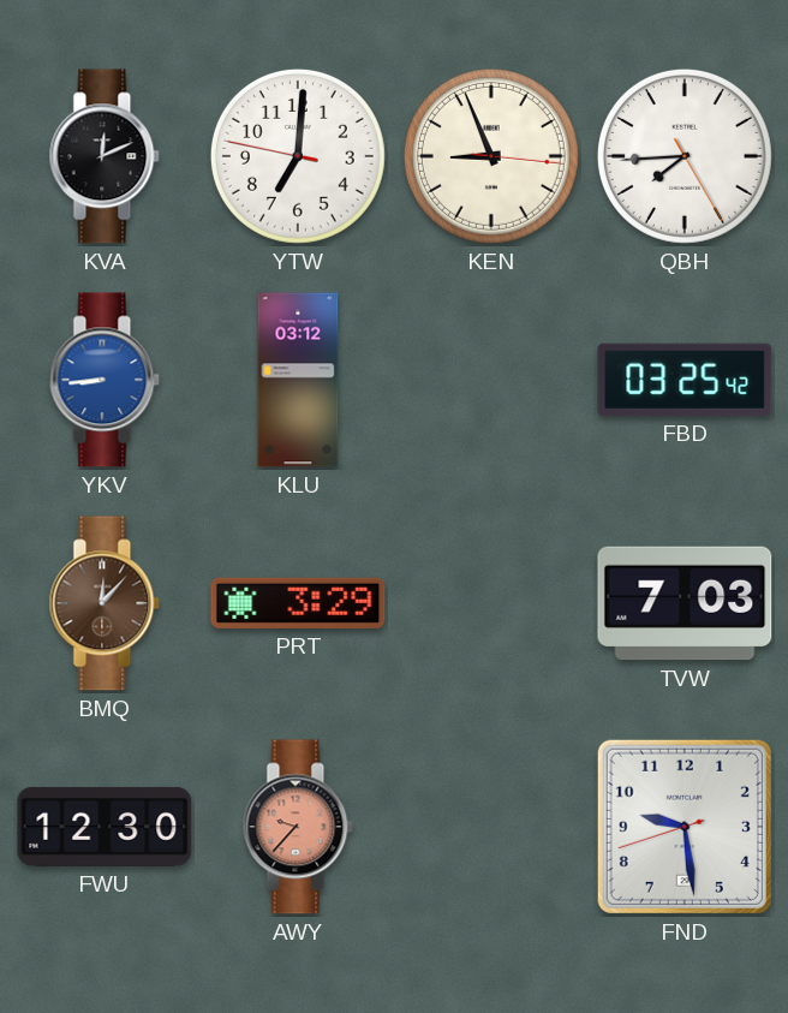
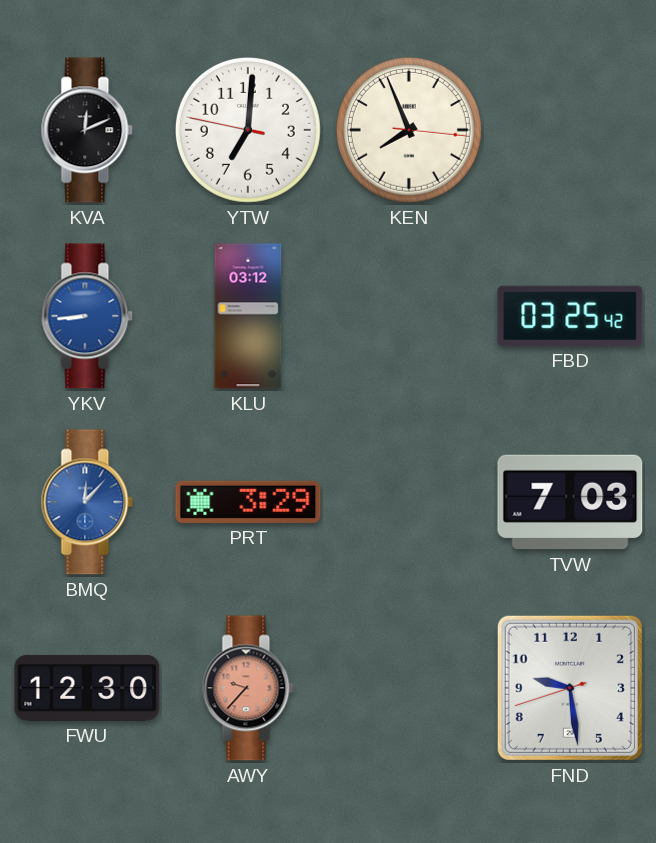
KEN: 8:56 -> 7:56 (409, 130)
QBH: 7:44 -> none (685, 156)
BMQ dial: brown -> blue (87, 502)
